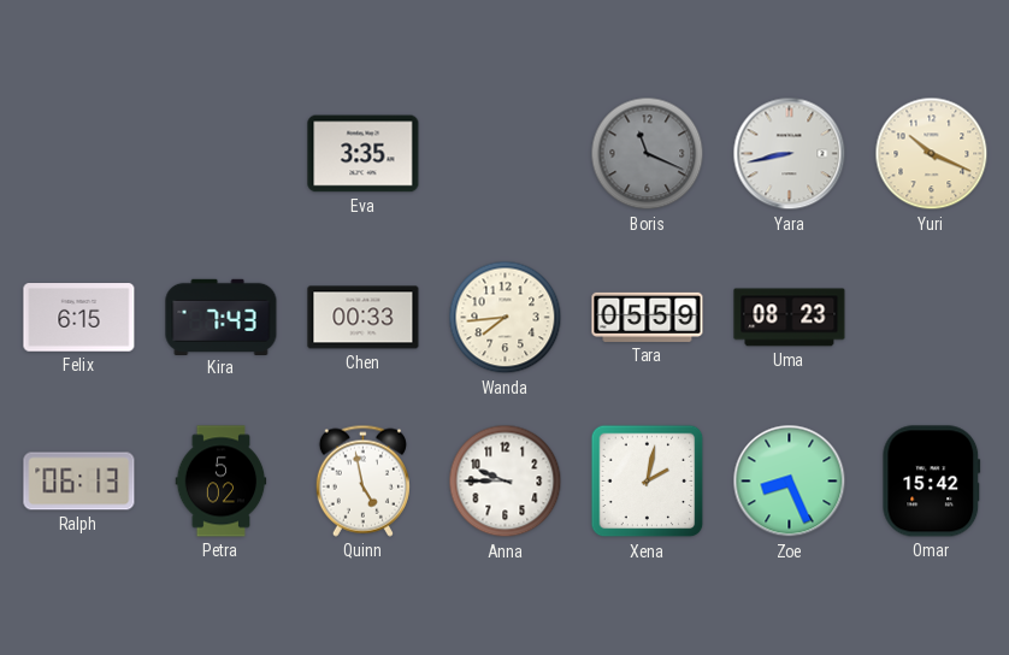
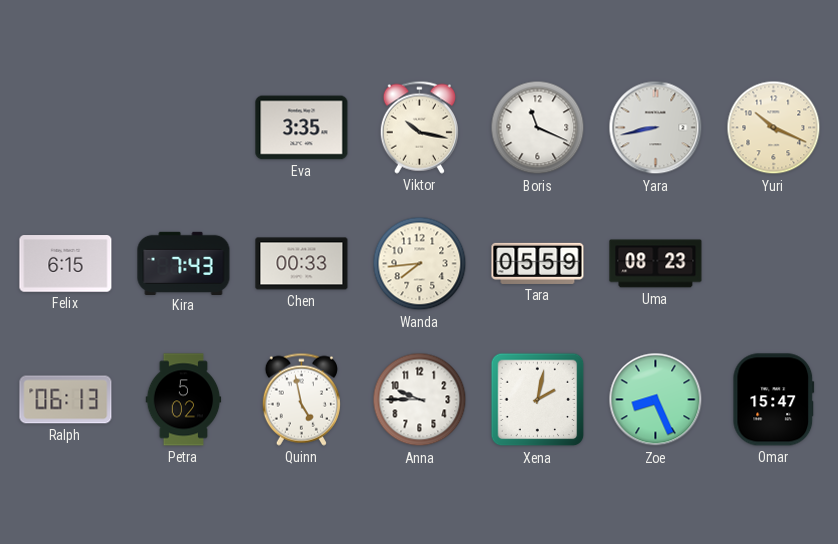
Viktor: none -> 10:17 (419, 127)
Boris dial: grey -> white (538, 128)
Omar: 15:42 -> 15:47 (774, 400)
